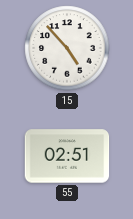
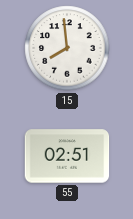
15: 4:53 -> 7:59 (67, 48)
